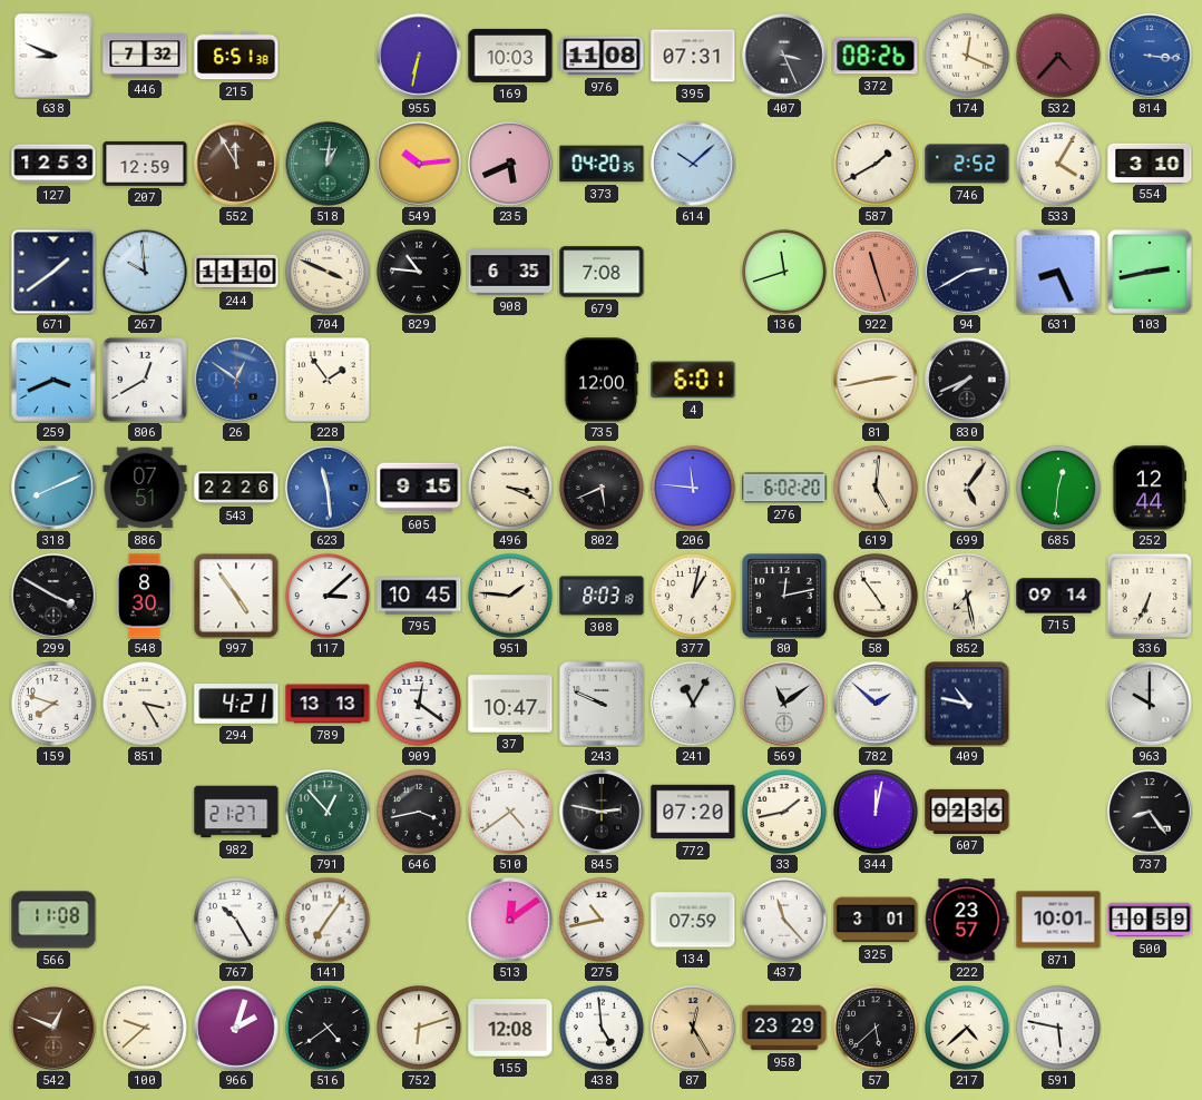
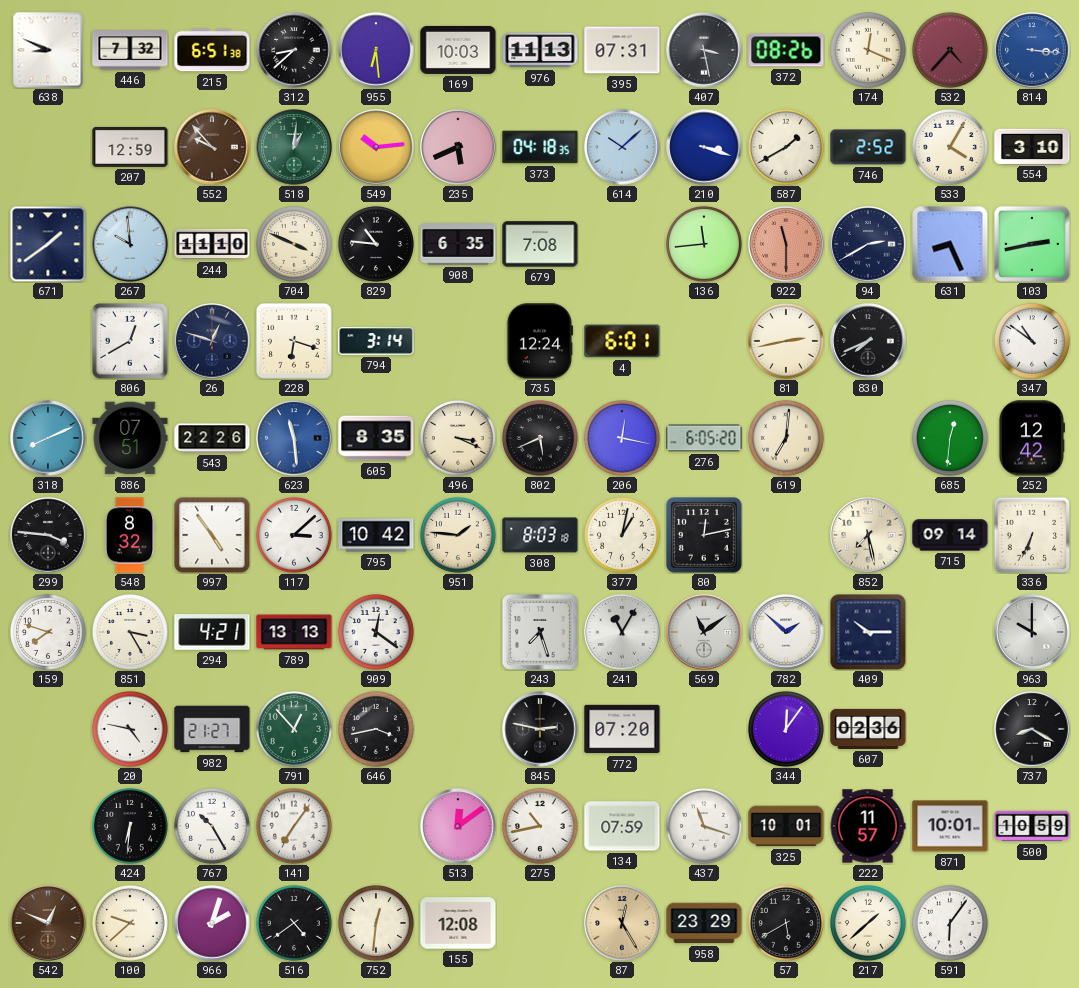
312: none -> 8:38 (294, 50)
955: 6:32 -> 6:29 (376, 50)
976: 11:08 -> 11:13 (540, 50)
407: 3:26 -> 3:28 (704, 50)
127: 12:53 -> none (53, 164)
552: 11:55 -> 9:53 (212, 147)
373: 04:20 -> 04:18 (540, 147)
210: none -> 3:18 (704, 147)
136: 11:42 -> 11:44 (704, 244)
922: 11:27 -> 11:30 (786, 244)
259: 3:41 -> none (53, 380)
26: 12:51 -> 12:48 (212, 341)
26 dial: blue -> navy (212, 341)
228: 1:54 -> 6:18 (295, 342)
794: none -> 3:14 (376, 341)
735: 12:00 -> 12:24 (540, 341)
347: none -> 10:51 (1032, 341)
605: 9:15 -> 8:35 (376, 438)
206: 11:46 -> 12:17 (622, 438)
276: 6:02 -> 6:05 (704, 438)
619: 5:01 -> 7:01 (786, 438)
699: 5:06 -> none (967, 488)
252: 12:44 -> 12:42 (1031, 438)
299: 3:50 -> 3:46 (48, 535)
548: 8:30 -> 8:32 (130, 535)
795: 10:45 -> 10:42 (376, 535)
58: 4:54 -> none (876, 596)
37: 10:47 -> none (510, 704)
243: 9:49 -> 7:27 (540, 632)
409: 10:47 -> 10:15 (868, 632)
20: none -> 4:47 (130, 729)
510: 4:39 -> none (510, 812)
33: 1:43 -> none (784, 812)
344: 12:02 -> 12:06 (786, 729)
737: 8:24 -> 8:20 (1032, 729)
566: 11:08 -> none (53, 920)
424: none -> 6:31 (130, 826)
437: 11:23 -> 11:18 (704, 826)
325: 3:01 -> 10:01 (786, 826)
222: 23:57 -> 11:57 (868, 826)
752: 6:12 -> 12:31 (376, 923)
438: 4:59 -> none (602, 1028)
57: 5:38 -> 5:40 (786, 923)
217: 4:38 -> 1:38 (868, 923)
591: 5:47 -> 6:06 (950, 923)
